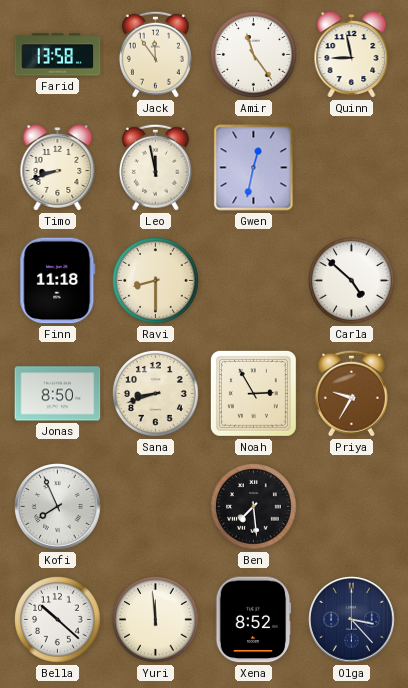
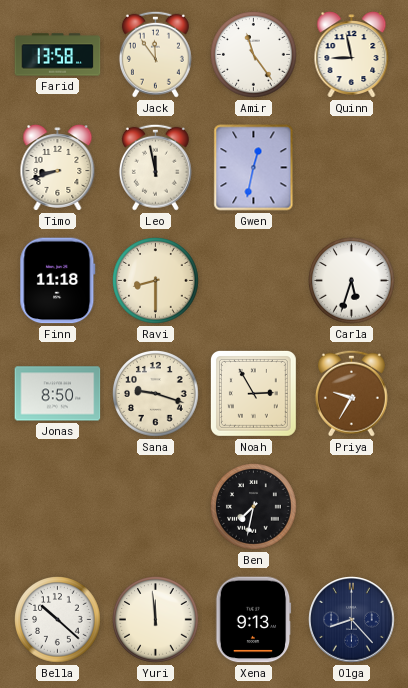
Carla: 4:52 -> 5:33 (352, 281)
Sana: 8:42 -> 9:18 (156, 394)
Kofi: 7:56 -> none (58, 507)
Ben: 7:29 -> 7:32 (254, 507)
Xena: 8:52 -> 9:13 (254, 620)
Olga: 3:23 -> 8:23 (352, 620)
